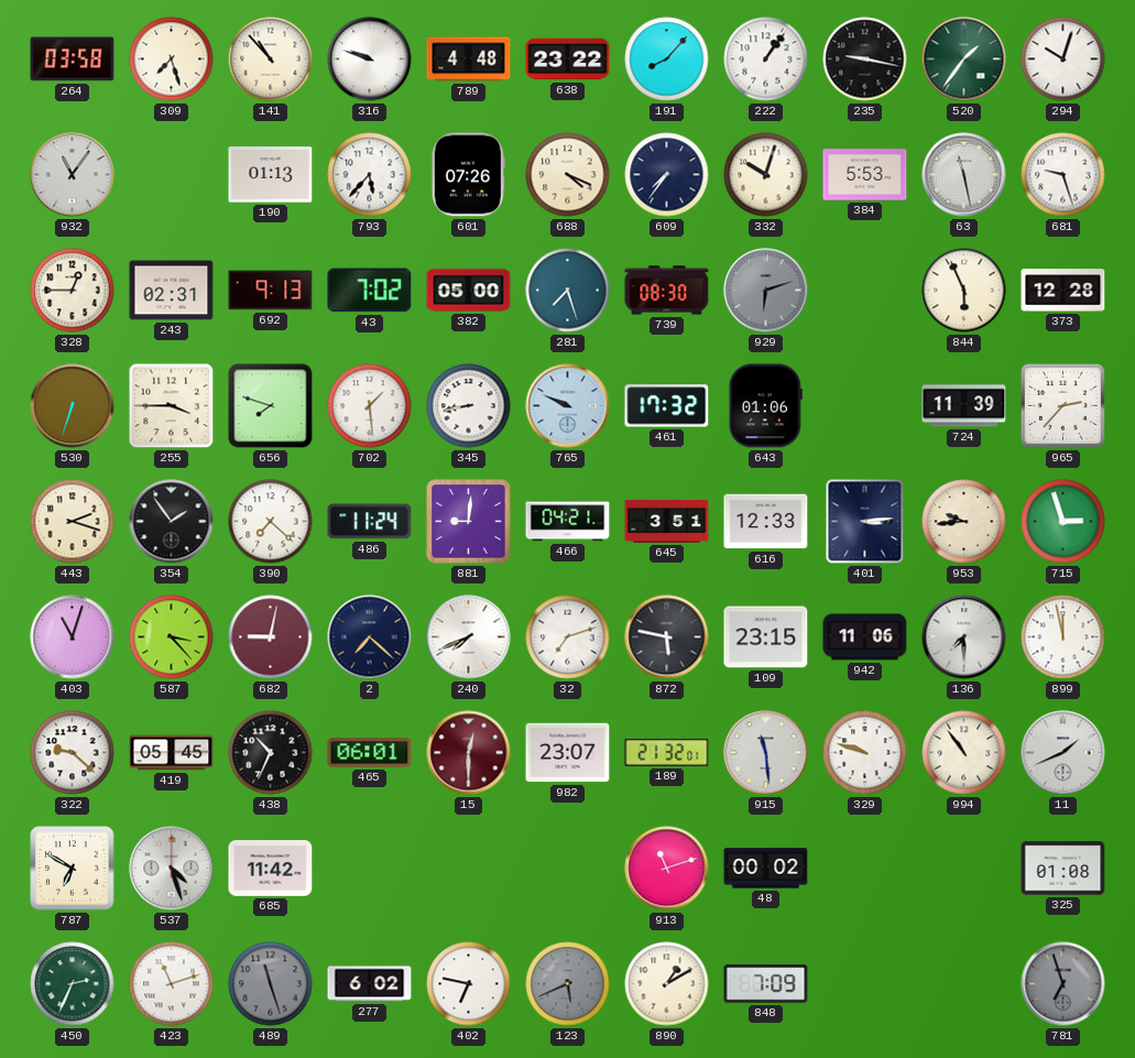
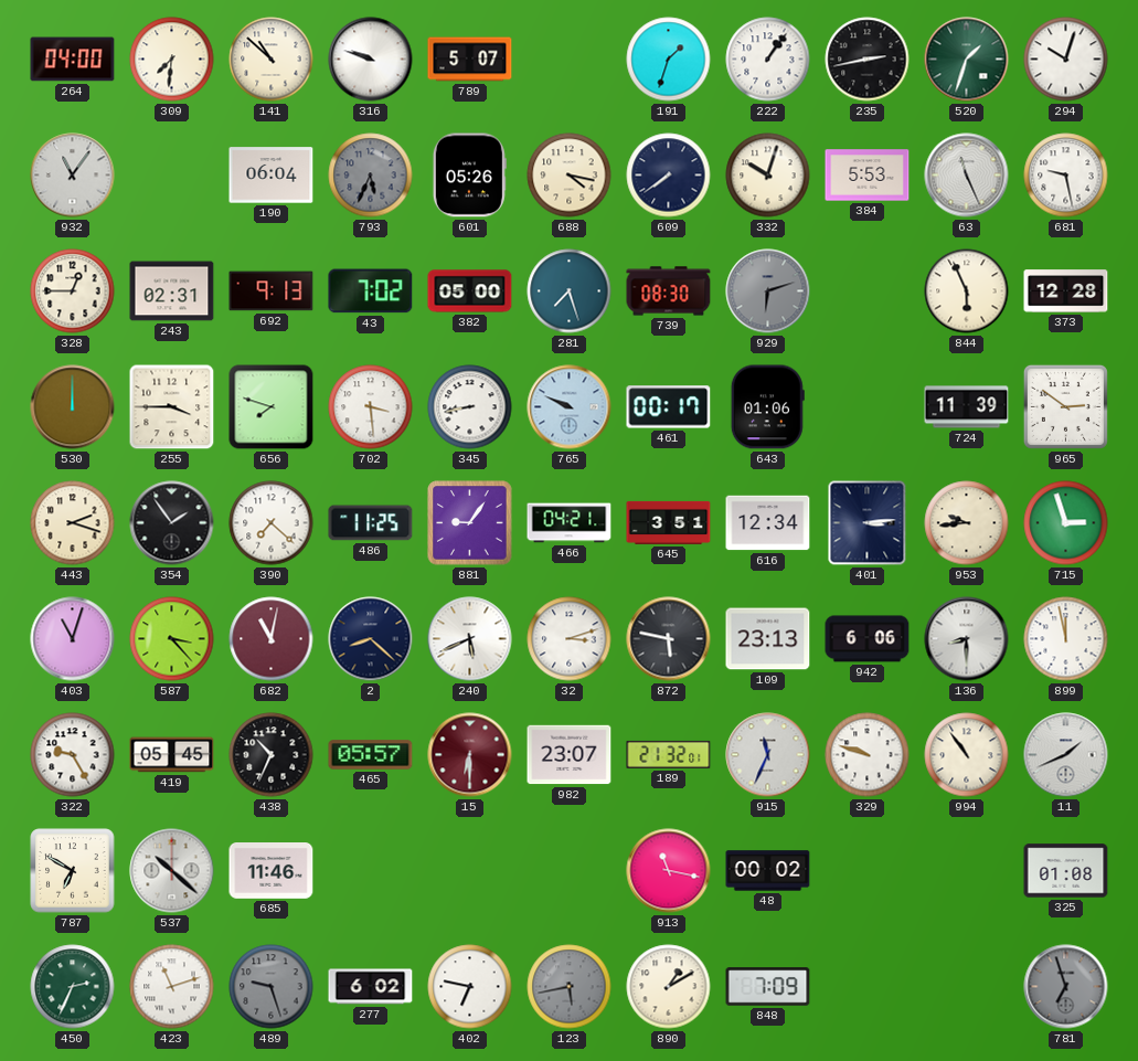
264: 03:58 -> 04:00 (73, 60)
309: 7:27 -> 7:31 (172, 60)
141: 10:53 -> 10:52 (272, 60)
789: 4:48 -> 5:07 (470, 60)
638: 23:22 -> none (568, 59)
191: 8:07 -> 1:33 (669, 60)
235: 9:17 -> 2:43 (868, 60)
520: 1:36 -> 1:33 (967, 60)
190: 01:13 -> 06:04 (272, 176)
793: 5:37 -> 5:34 (371, 176)
793 dial: white -> grey (371, 176)
601: 07:26 -> 05:26 (469, 176)
688: 4:19 -> 4:17 (570, 176)
609: 7:36 -> 7:39 (669, 176)
63: 11:28 -> 11:26 (967, 176)
681: 9:27 -> 9:28 (1066, 176)
530: 6:33 -> 12:00 (73, 407)
702: 1:29 -> 3:29 (371, 407)
461: 17:32 -> 00:17 (669, 407)
965: 2:37 -> 2:51 (1065, 406)
486: 11:24 -> 11:25 (371, 523)
881: 9:01 -> 9:06 (470, 523)
616: 12:33 -> 12:34 (768, 523)
682: 9:02 -> 11:02 (272, 639)
2: 7:22 -> 8:22 (371, 639)
240: 7:41 -> 5:41 (470, 639)
32: 7:12 -> 3:12 (570, 639)
109: 23:15 -> 23:13 (768, 639)
942: 11:06 -> 6:06 (868, 639)
136: 7:30 -> 8:30 (967, 639)
322: 9:22 -> 9:25 (73, 755)
465: 06:01 -> 05:57 (371, 755)
15: 12:30 -> 6:30 (470, 755)
915: 11:29 -> 11:34 (768, 755)
537: 4:27 -> 10:22 (172, 871)
685: 11:42 -> 11:46 (272, 871)
913: 11:12 -> 11:17 (669, 871)
489: 11:27 -> 9:27 (272, 987)
123: 5:41 -> 5:43 (570, 987)
